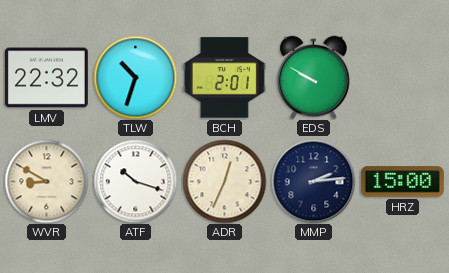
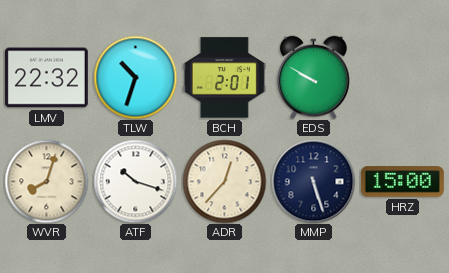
WVR: 8:50 -> 8:03 (46, 181)
ADR: 12:34 -> 12:37 (224, 181)
MMP: 2:14 -> 5:27 (313, 181)
